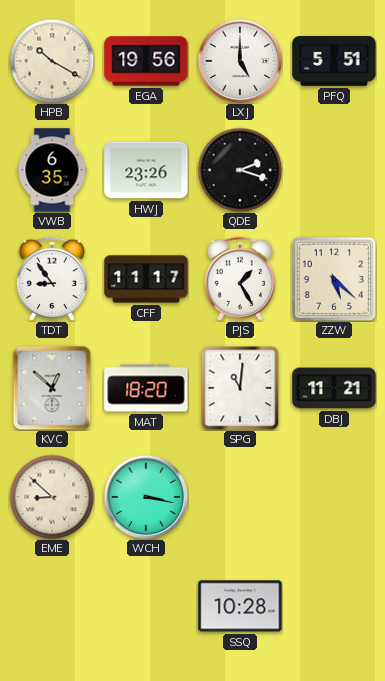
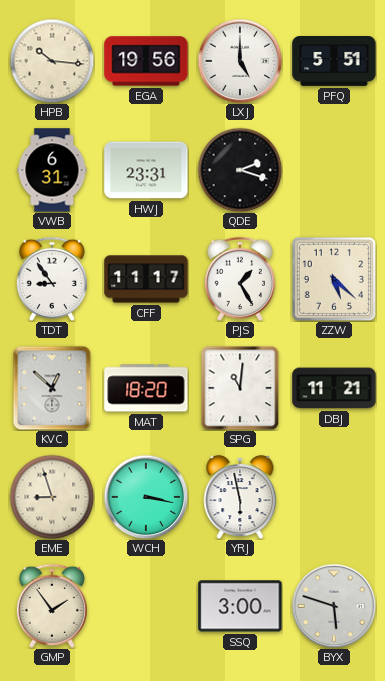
HPB: 10:20 -> 10:16 (52, 61)
VWB: 6:35 -> 6:31 (52, 170)
HWJ: 23:26 -> 23:31 (146, 170)
EME: 8:52 -> 8:57 (52, 497)
YRJ: none -> 5:58 (240, 497)
GMP: none -> 1:54 (52, 606)
SSQ: 10:28 -> 3:00 (240, 606)
BYX: none -> 5:48 (334, 606)
